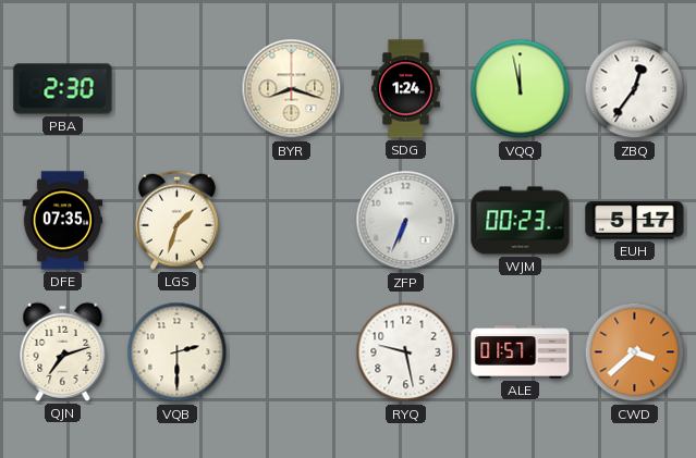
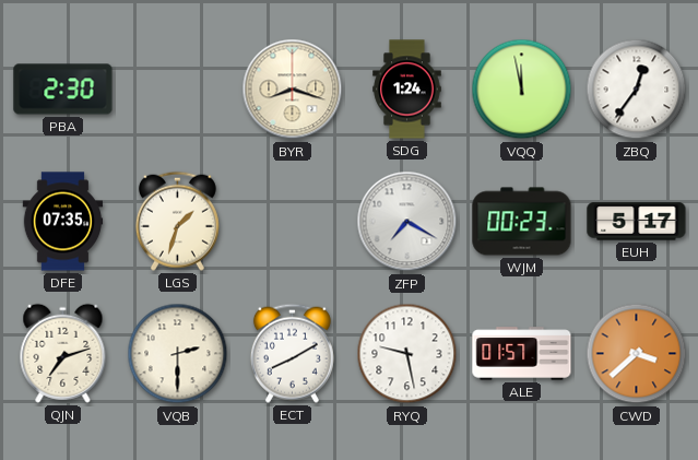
ZFP: 6:34 -> 7:20 (407, 222)
ECT: none -> 8:10 (292, 353)
